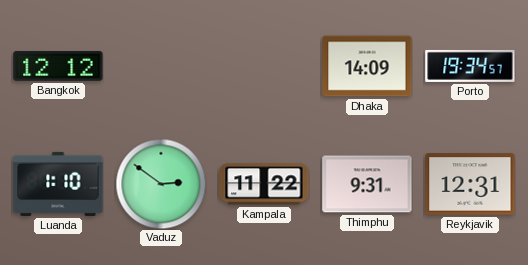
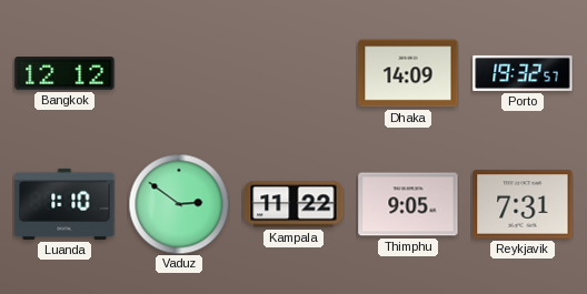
Porto: 19:34 -> 19:32 (523, 73)
Thimphu: 9:31 -> 9:05 (408, 204)
Reykjavik: 12:31 -> 7:31 (523, 204)
